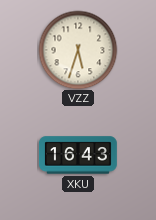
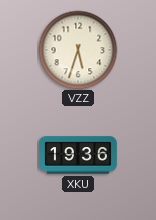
XKU: 16:43 -> 19:36 (78, 155)
